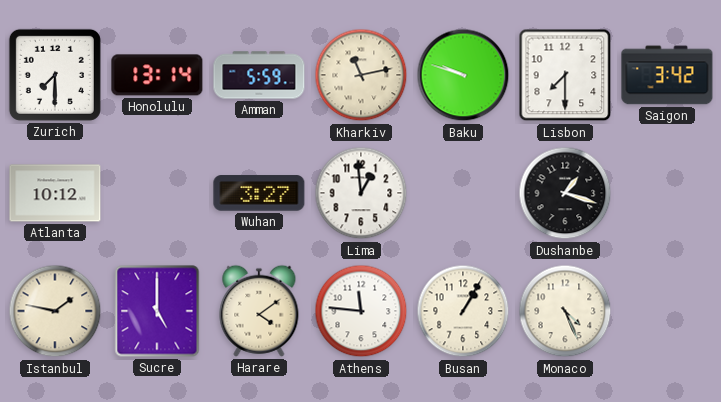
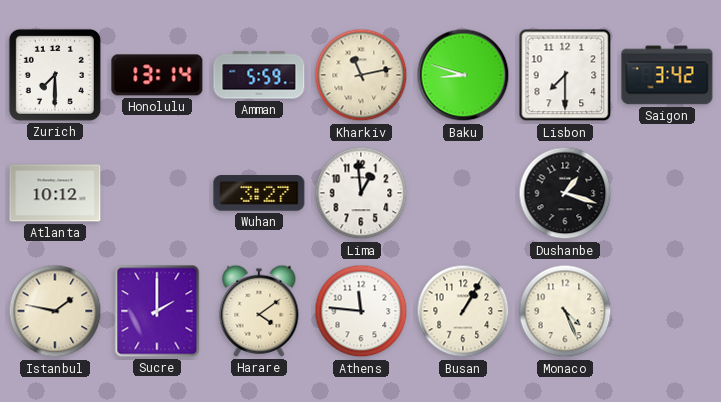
Baku: 9:48 -> 8:48 (463, 75)
Sucre: 5:00 -> 2:00 (157, 311)
